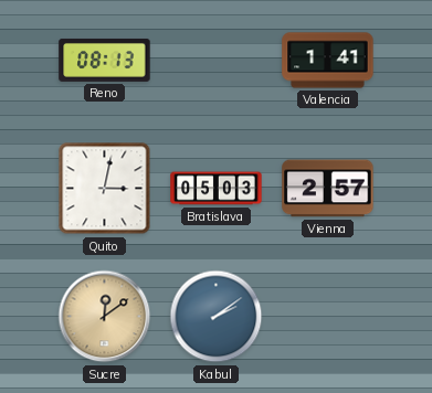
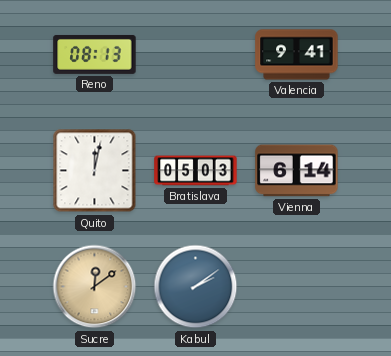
Valencia: 1:41 -> 9:41 (297, 55)
Quito: 3:02 -> 12:02 (95, 171)
Vienna: 2:57 -> 6:14 (297, 171)
